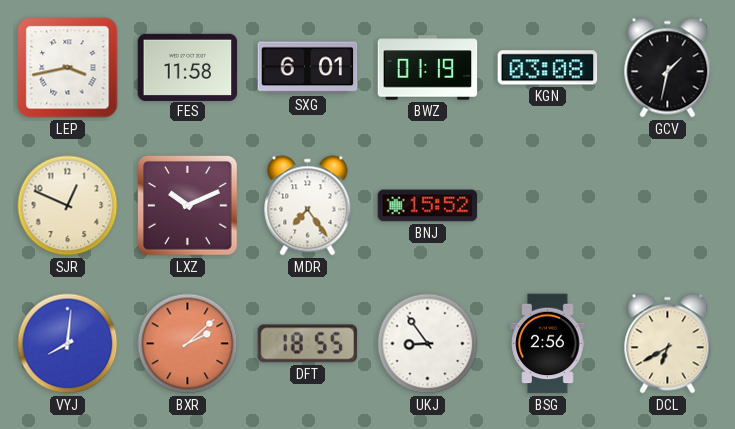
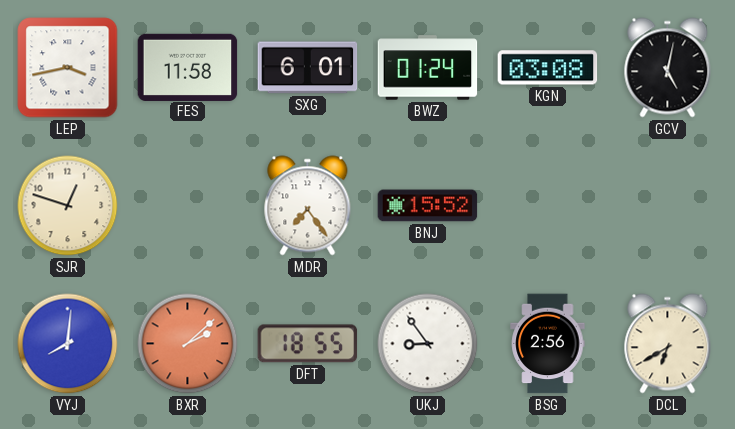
BWZ: 01:19 -> 01:24 (428, 68)
GCV: 1:32 -> 5:02 (668, 68)
SJR: 12:49 -> 12:48 (68, 206)
LXZ: 10:11 -> none (188, 206)
